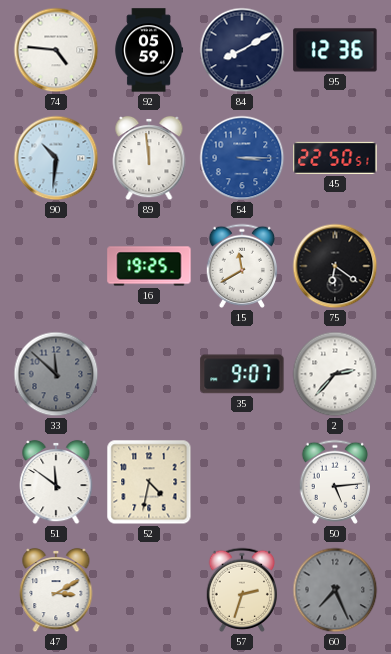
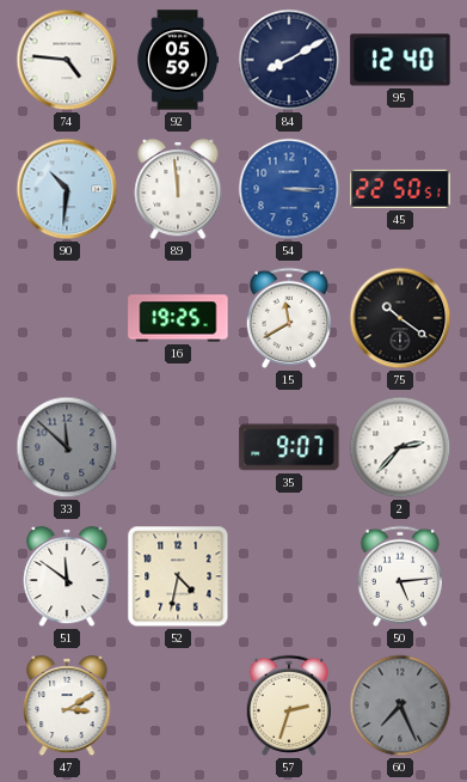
95: 12:36 -> 12:40 (400, 60)
75: 6:21 -> 10:21 (400, 318)
